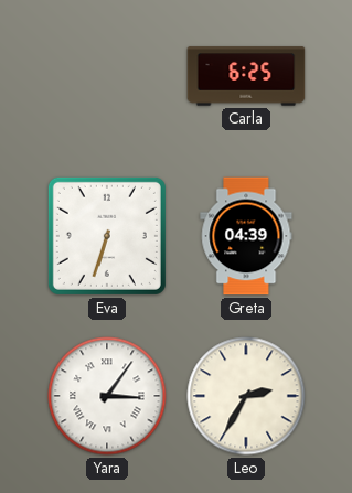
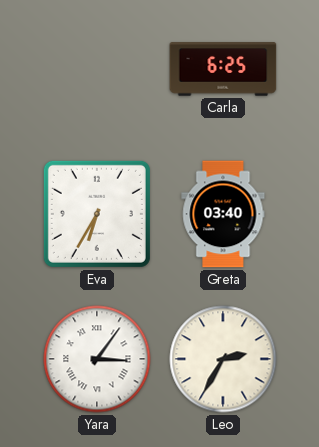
Eva: 6:33 -> 6:35 (97, 214)
Greta: 04:39 -> 03:40 (223, 214)
